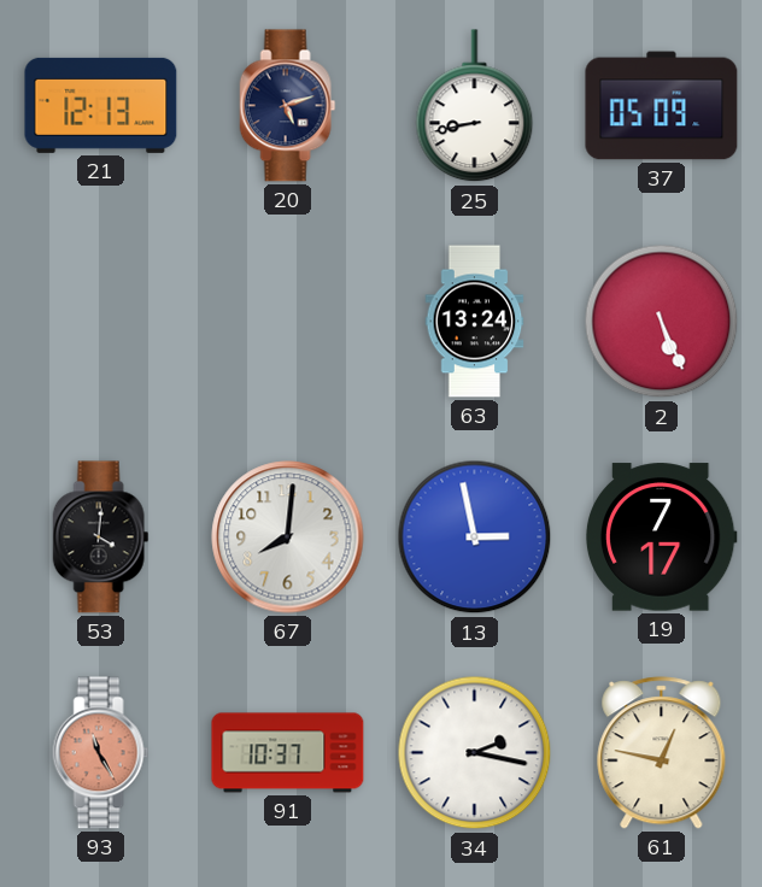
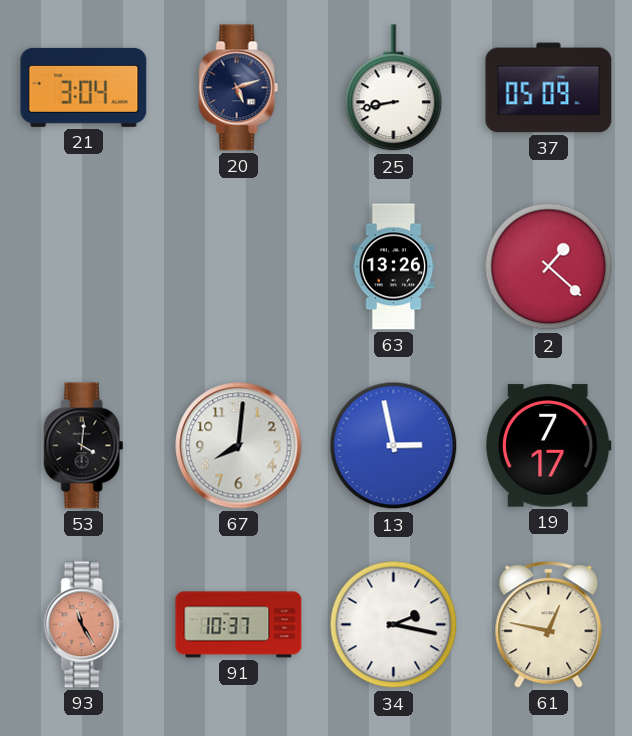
21: 12:13 -> 3:04 (84, 87)
63: 13:24 -> 13:26 (394, 267)
2: 5:26 -> 1:22 (549, 267)
